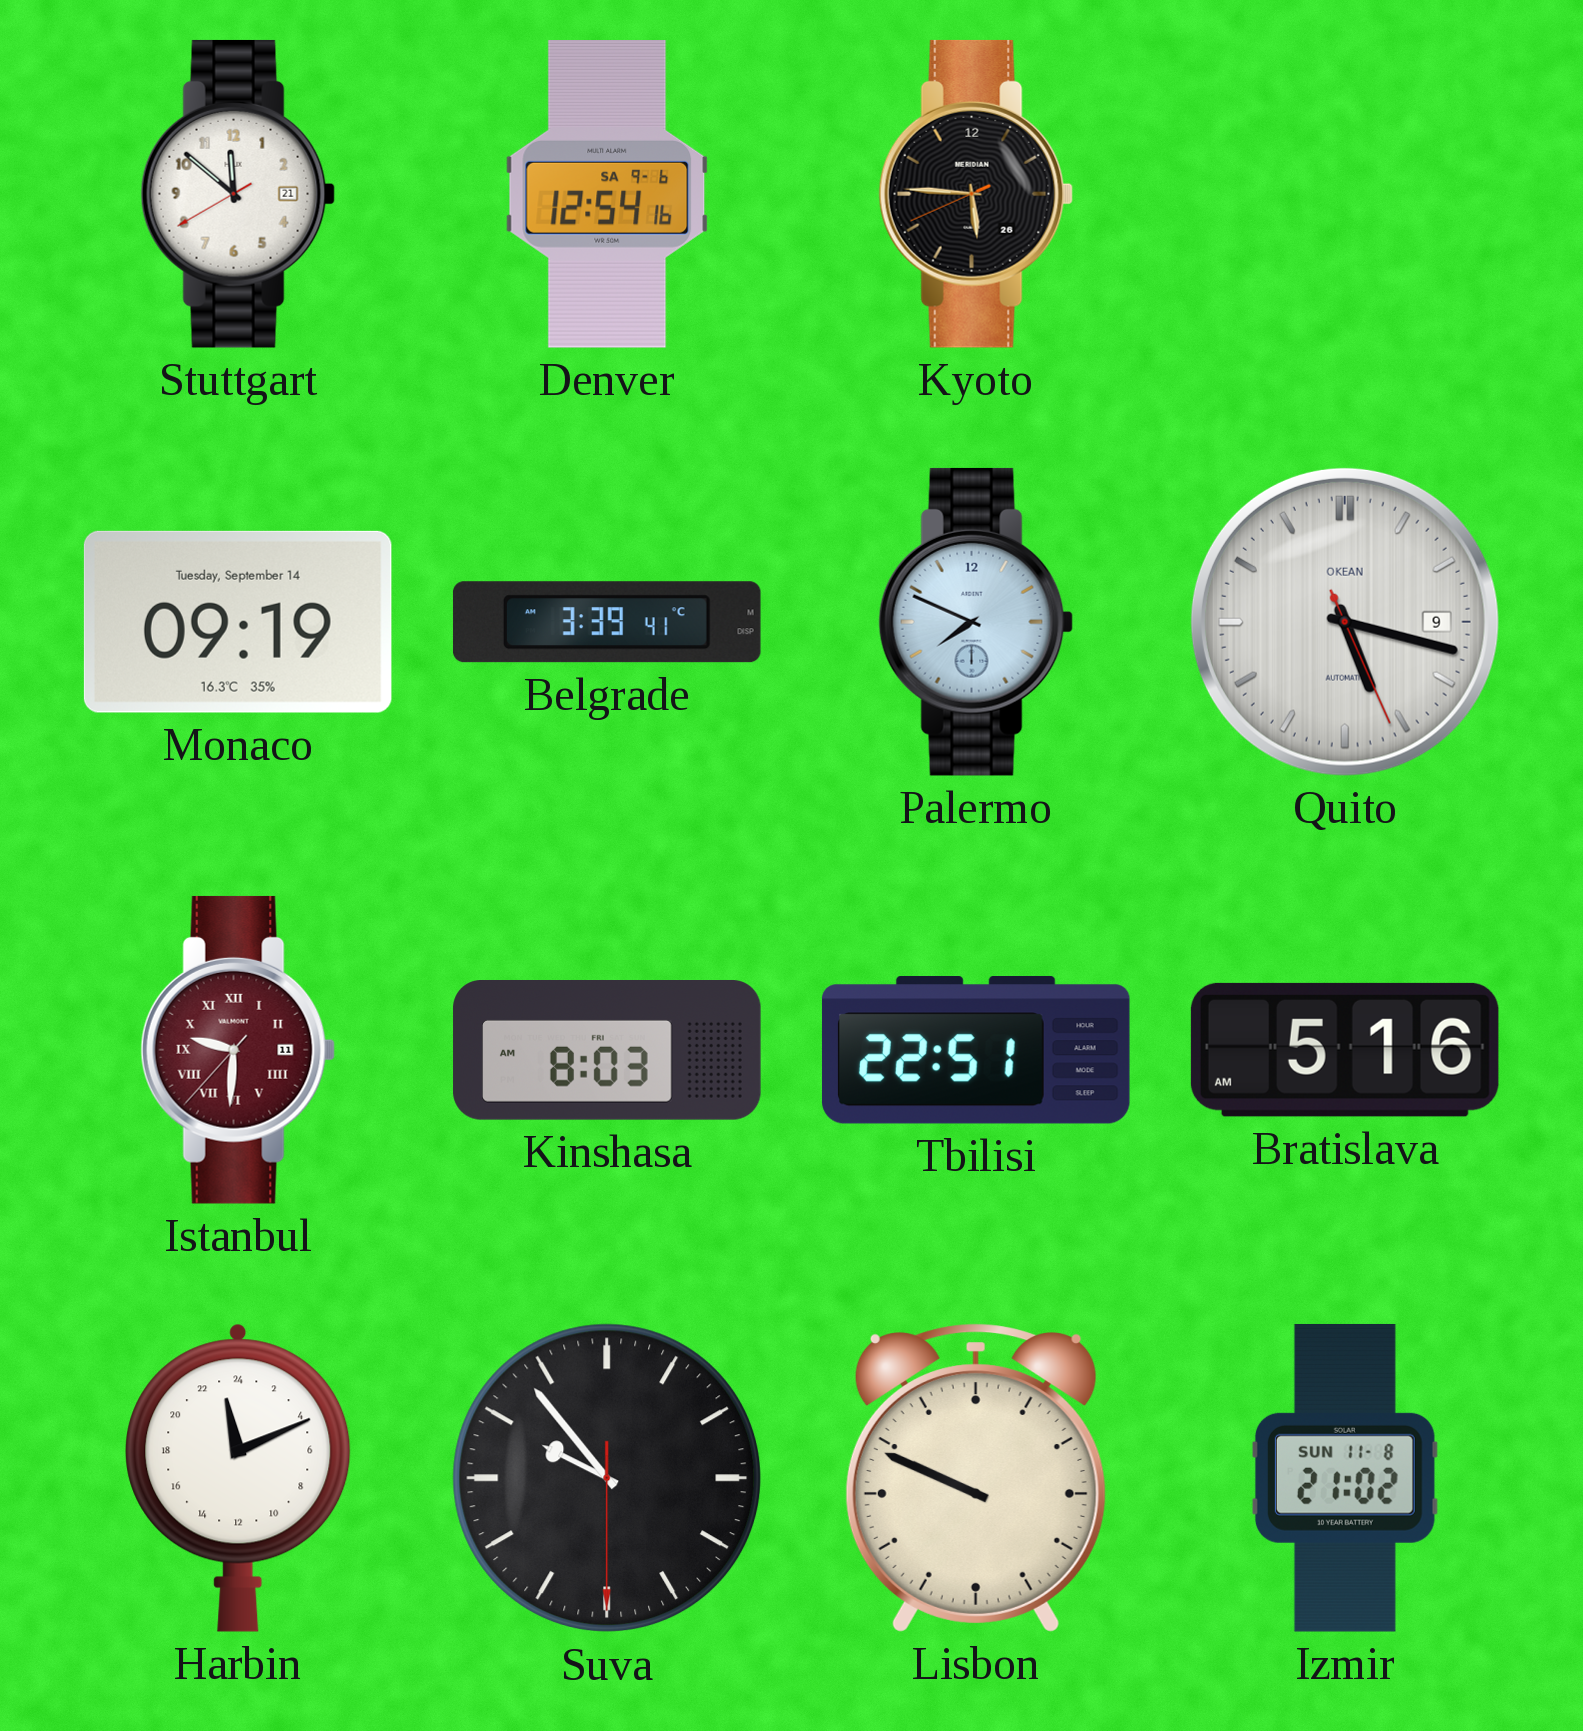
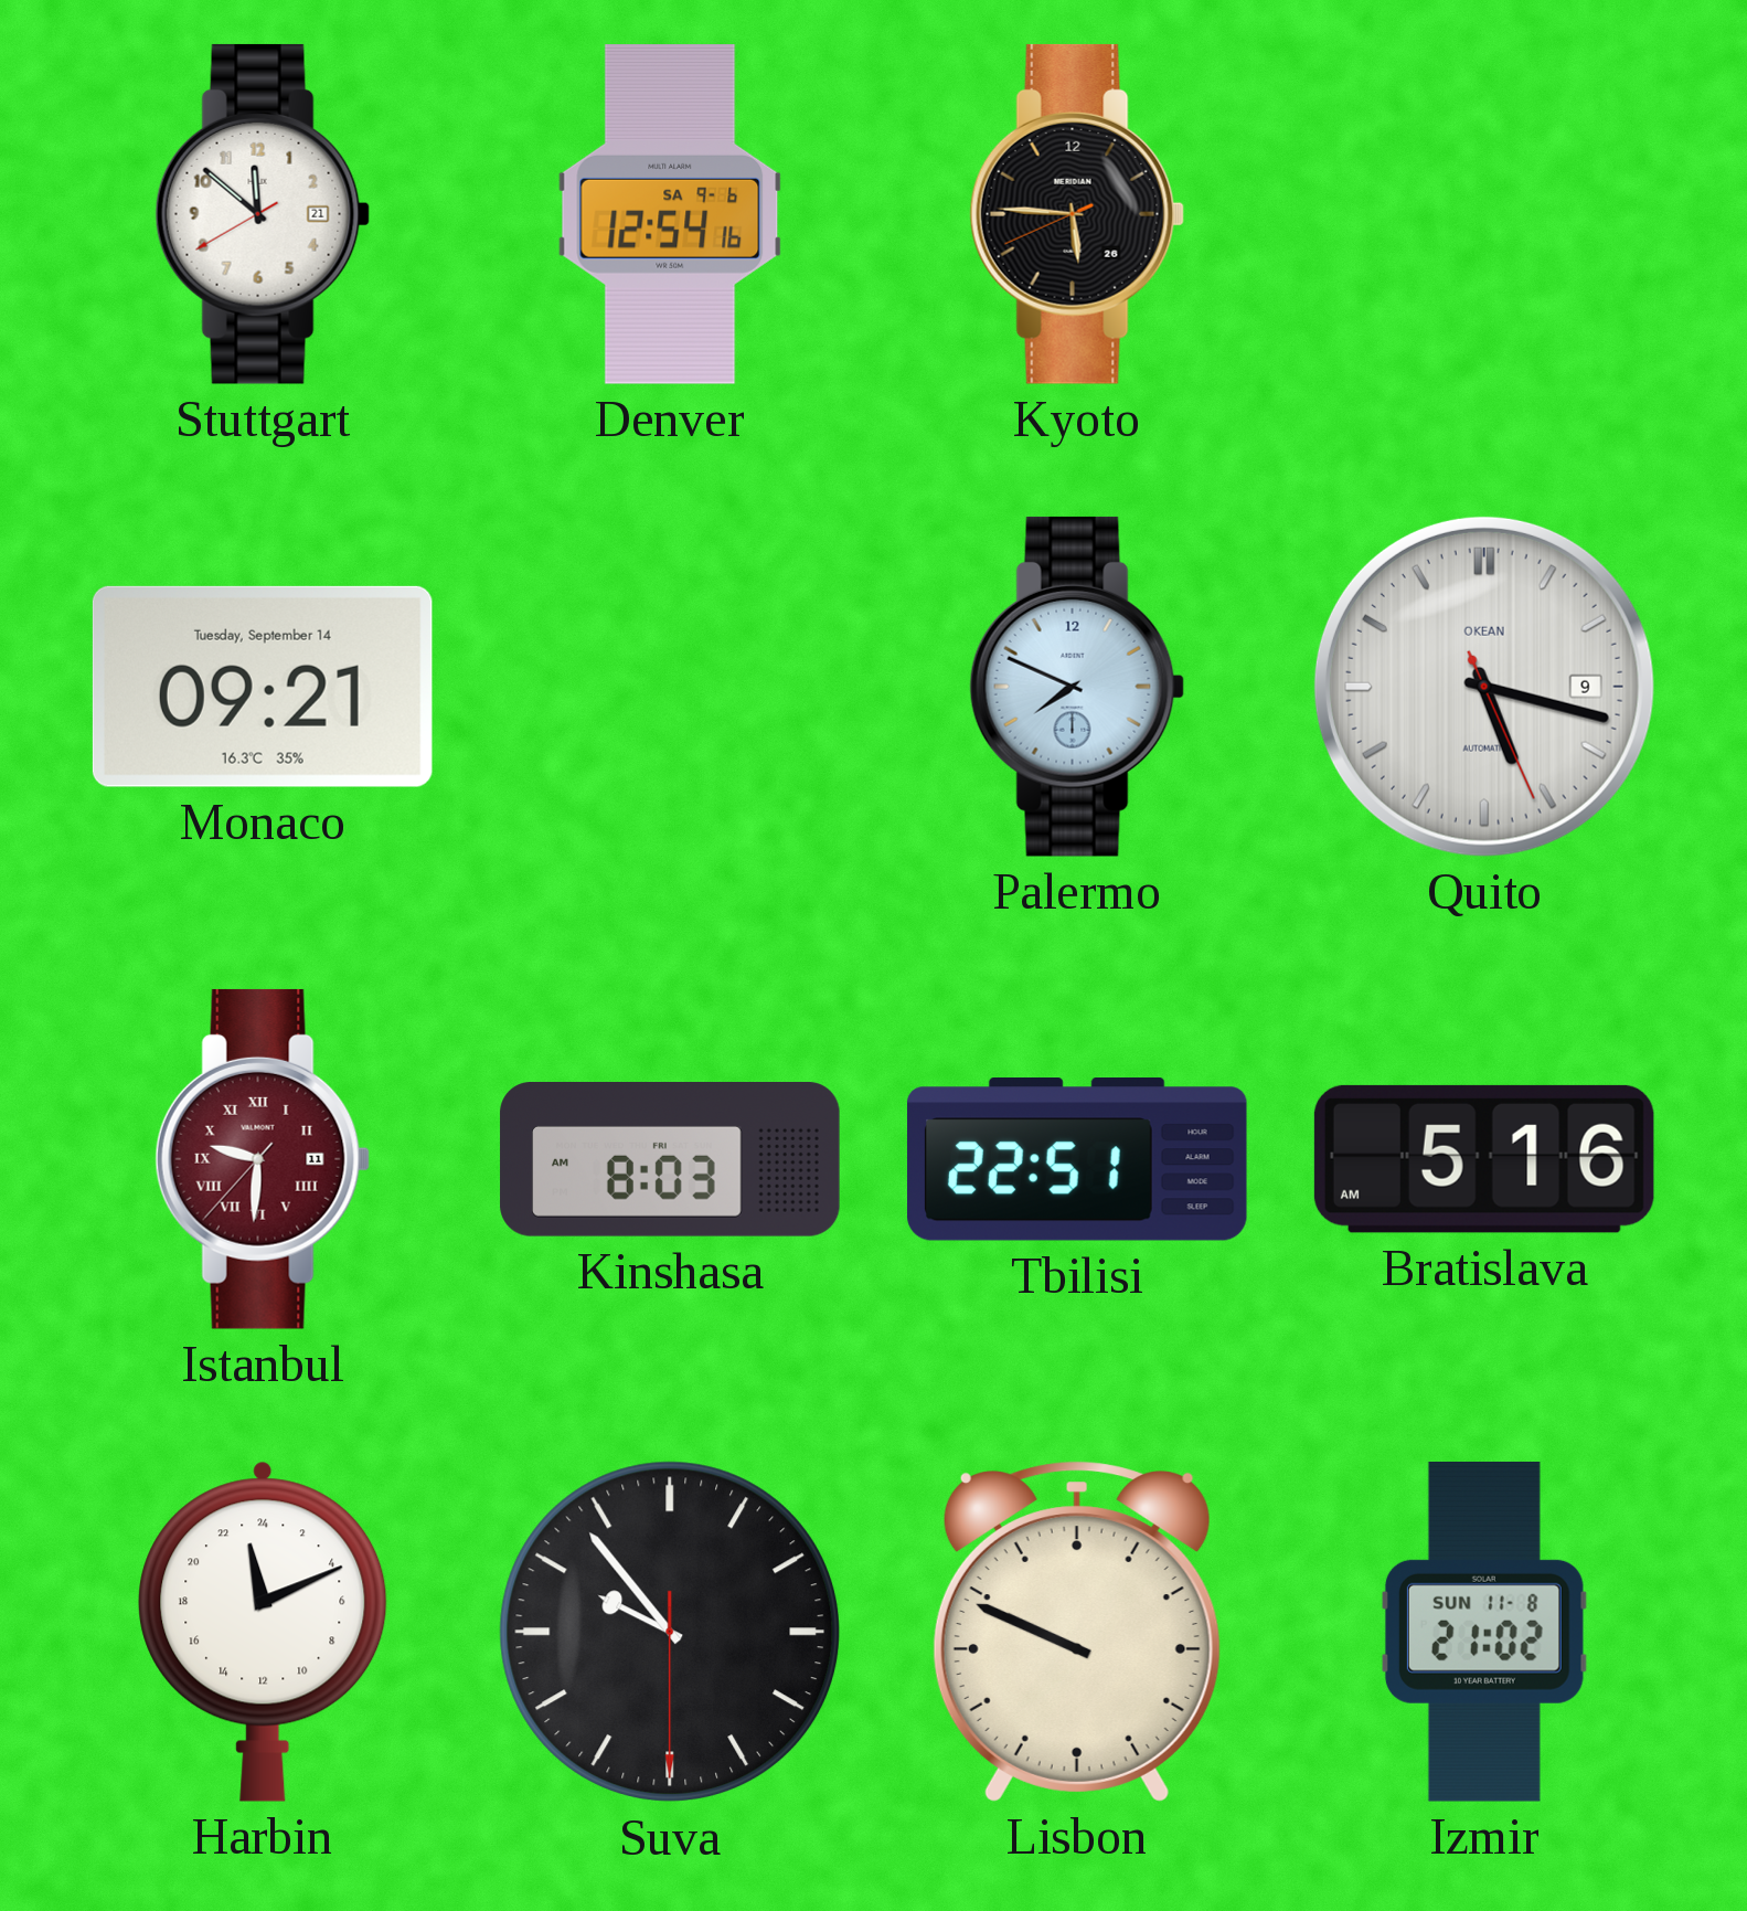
Monaco: 09:19 -> 09:21 (263, 687)
Belgrade: 3:39 -> none (607, 622)
